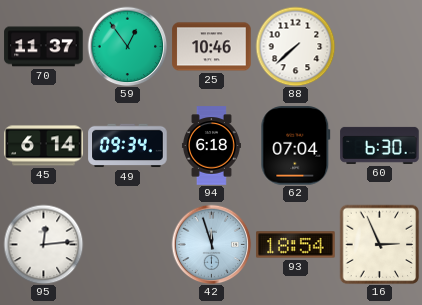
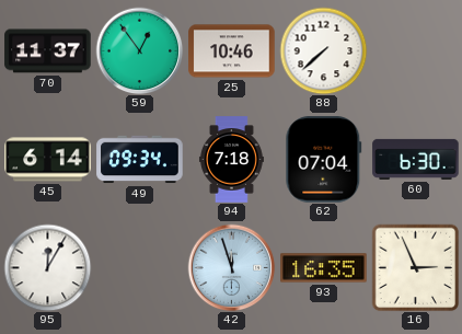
94: 6:18 -> 7:18 (231, 160)
95: 12:14 -> 12:05 (47, 267)
93: 18:54 -> 16:35 (324, 268)
